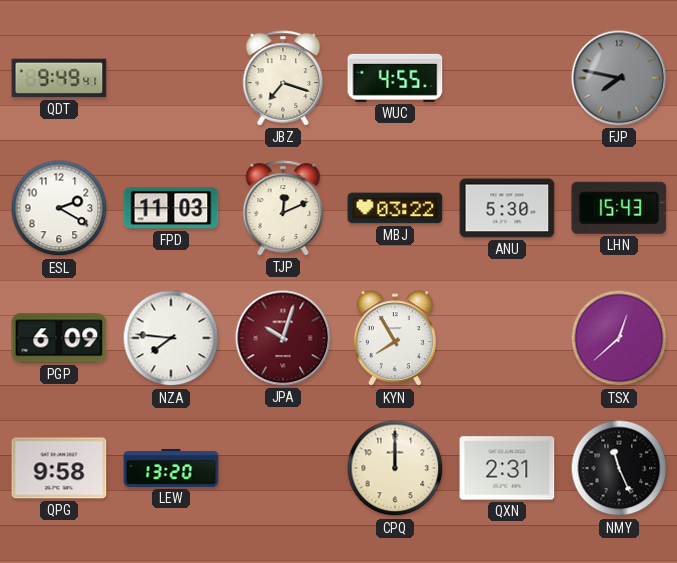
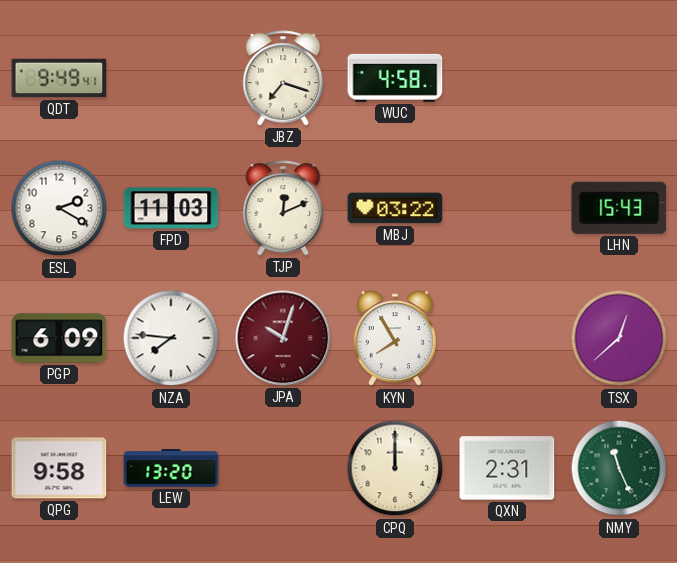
WUC: 4:55 -> 4:58 (395, 78)
FJP: 7:47 -> none (619, 78)
ANU: 5:30 -> none (507, 208)
NMY dial: black -> green (619, 468)
